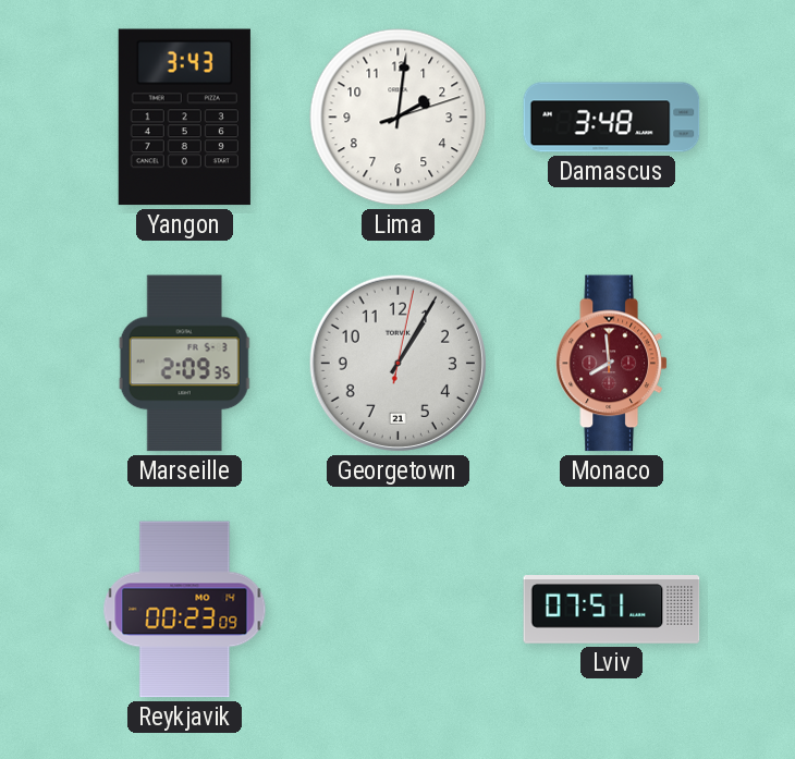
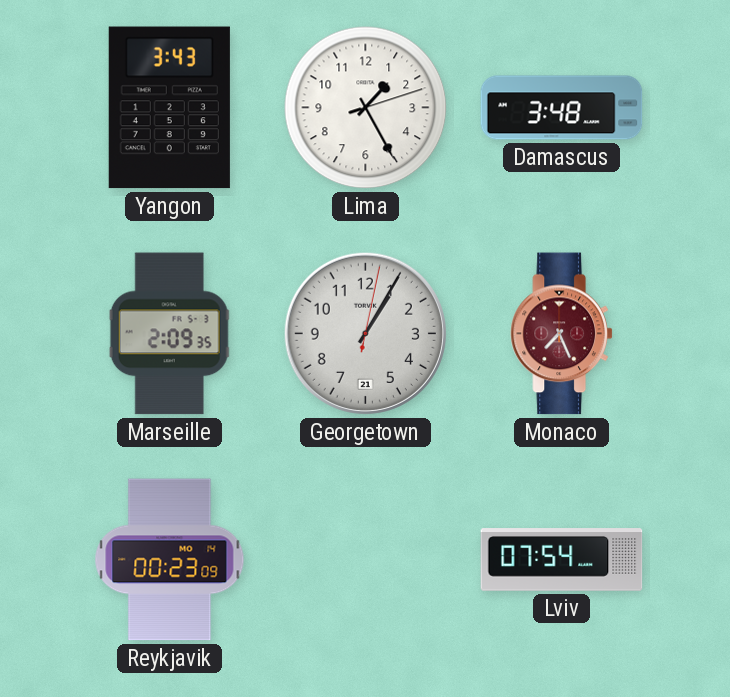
Lima: 2:01 -> 1:25 (366, 108)
Monaco: 7:59 -> 7:26 (562, 334)
Lviv: 07:51 -> 07:54 (562, 560)
